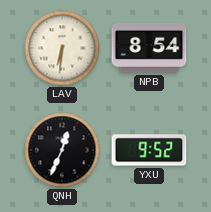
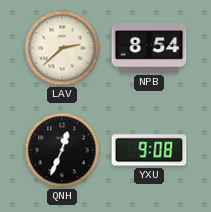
LAV: 6:31 -> 2:38 (62, 48)
YXU: 9:52 -> 9:08 (149, 150)
